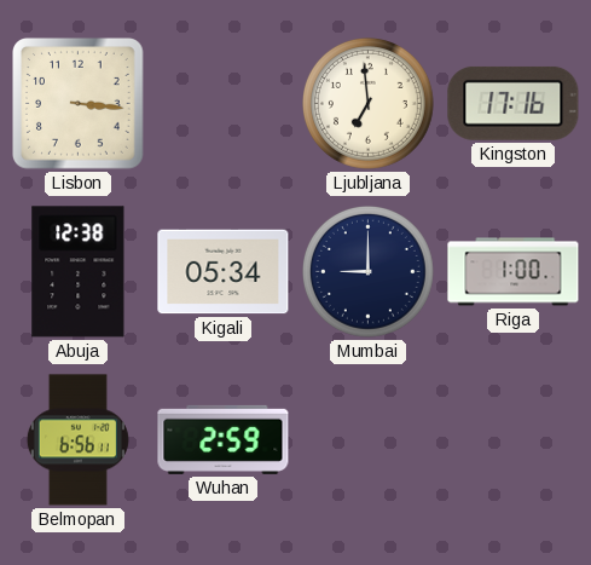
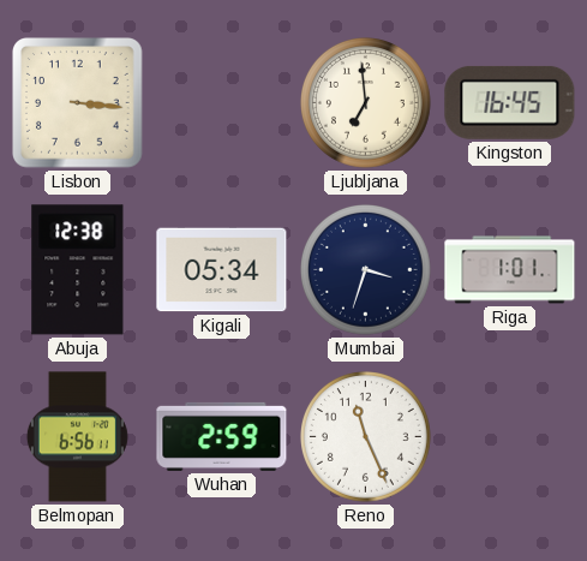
Kingston: 17:16 -> 16:45 (510, 102)
Mumbai: 9:00 -> 3:33 (366, 270)
Riga: 1:00 -> 1:01 (510, 270)
Reno: none -> 11:26 (366, 437)
